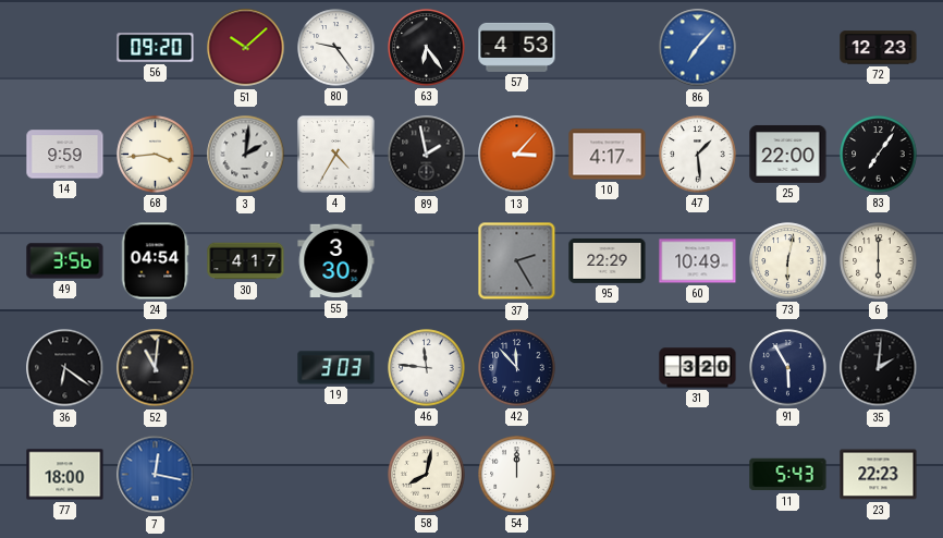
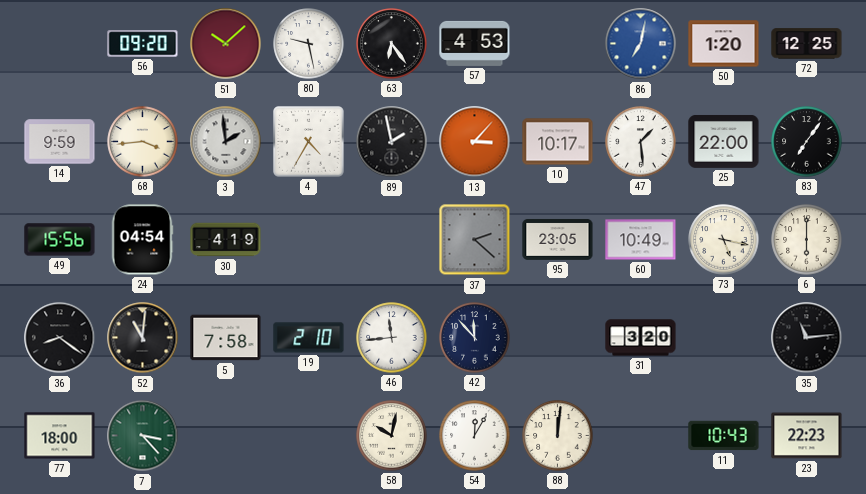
80: 9:24 -> 9:28 (309, 44)
86: 7:07 -> 7:02 (641, 44)
50: none -> 1:20 (724, 44)
72: 12:23 -> 12:25 (807, 44)
3: 2:01 -> 1:59 (226, 142)
10: 4:17 -> 10:17 (558, 142)
49: 3:56 -> 15:56 (60, 240)
30: 4:17 -> 4:19 (226, 240)
55: 3:30 -> none (336, 261)
37: 2:25 -> 2:22 (475, 240)
95: 22:29 -> 23:05 (558, 239)
73: 6:02 -> 5:17 (724, 240)
36: 6:21 -> 8:21 (60, 338)
5: none -> 7:58 (226, 338)
19: 3:03 -> 2:10 (309, 338)
46: 11:46 -> 11:44 (392, 338)
91: 5:55 -> none (788, 368)
35: 2:01 -> 11:14 (807, 338)
7: 12:17 -> 3:23 (143, 436)
7 dial: blue -> green (143, 436)
58: 8:02 -> 10:02 (392, 436)
54: 12:00 -> 12:05 (475, 436)
88: none -> 12:01 (558, 436)
11: 5:43 -> 10:43 (724, 436)
